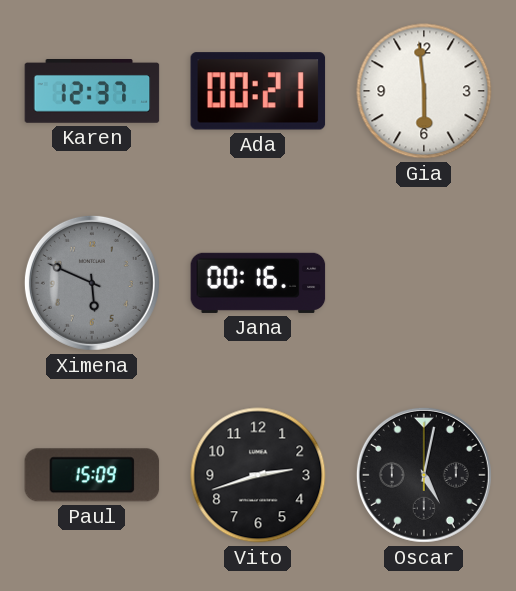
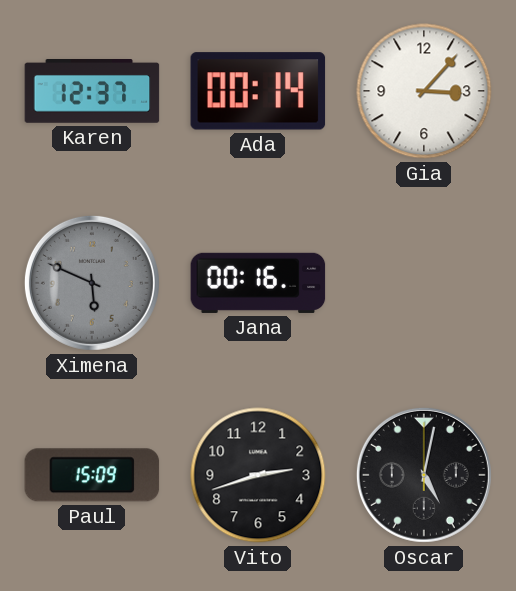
Ada: 00:21 -> 00:14 (258, 91)
Gia: 5:59 -> 3:07 (424, 91)
